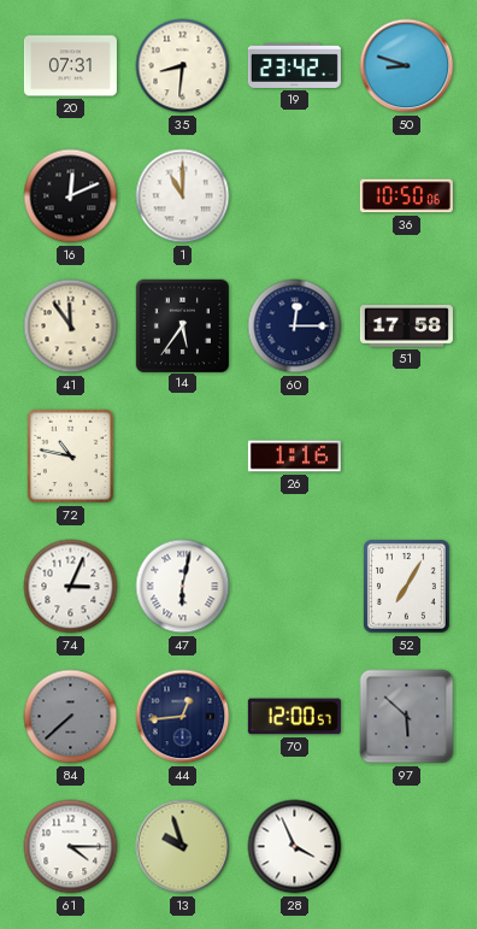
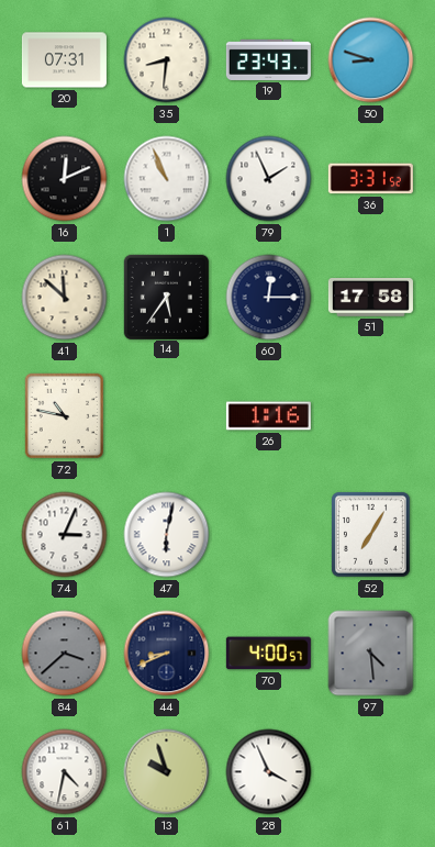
19: 23:42 -> 23:43 (268, 59)
1: 11:00 -> 10:56 (167, 179)
79: none -> 1:56 (269, 179)
36: 10:50 -> 3:31 (370, 179)
41: 11:54 -> 11:52 (65, 298)
84: 7:38 -> 3:38 (65, 654)
44: 12:44 -> 8:41 (167, 654)
70: 12:00 -> 4:00 (268, 654)
97: 5:52 -> 4:29 (371, 654)
61: 4:15 -> 4:32 (65, 772)
